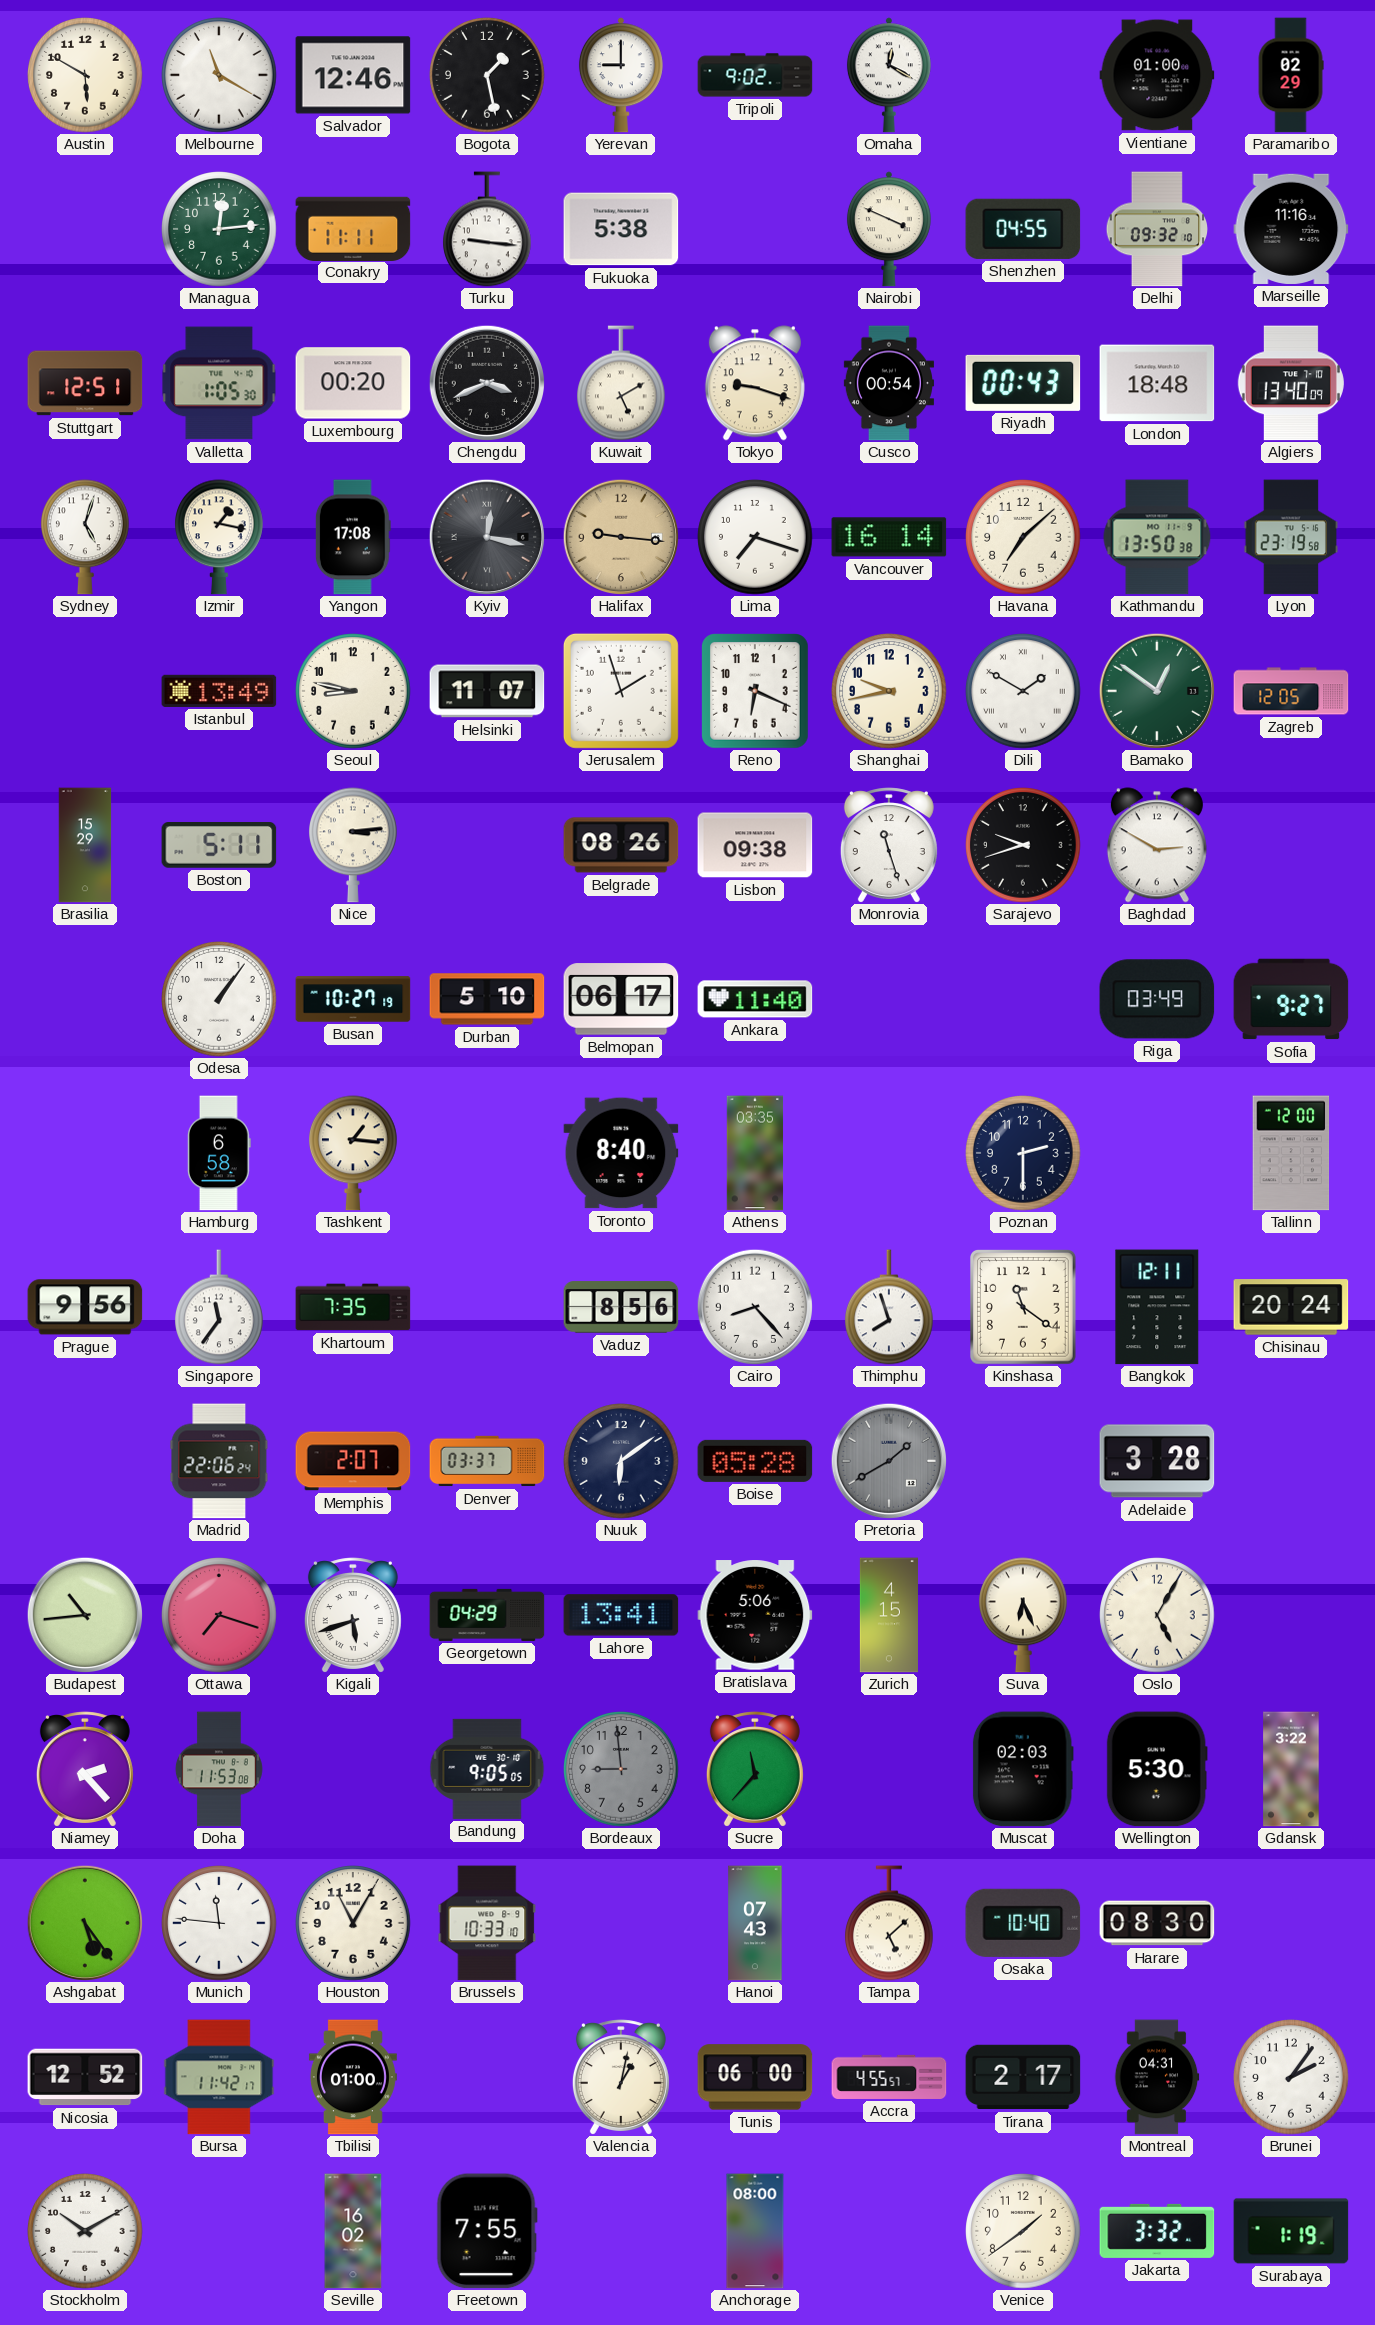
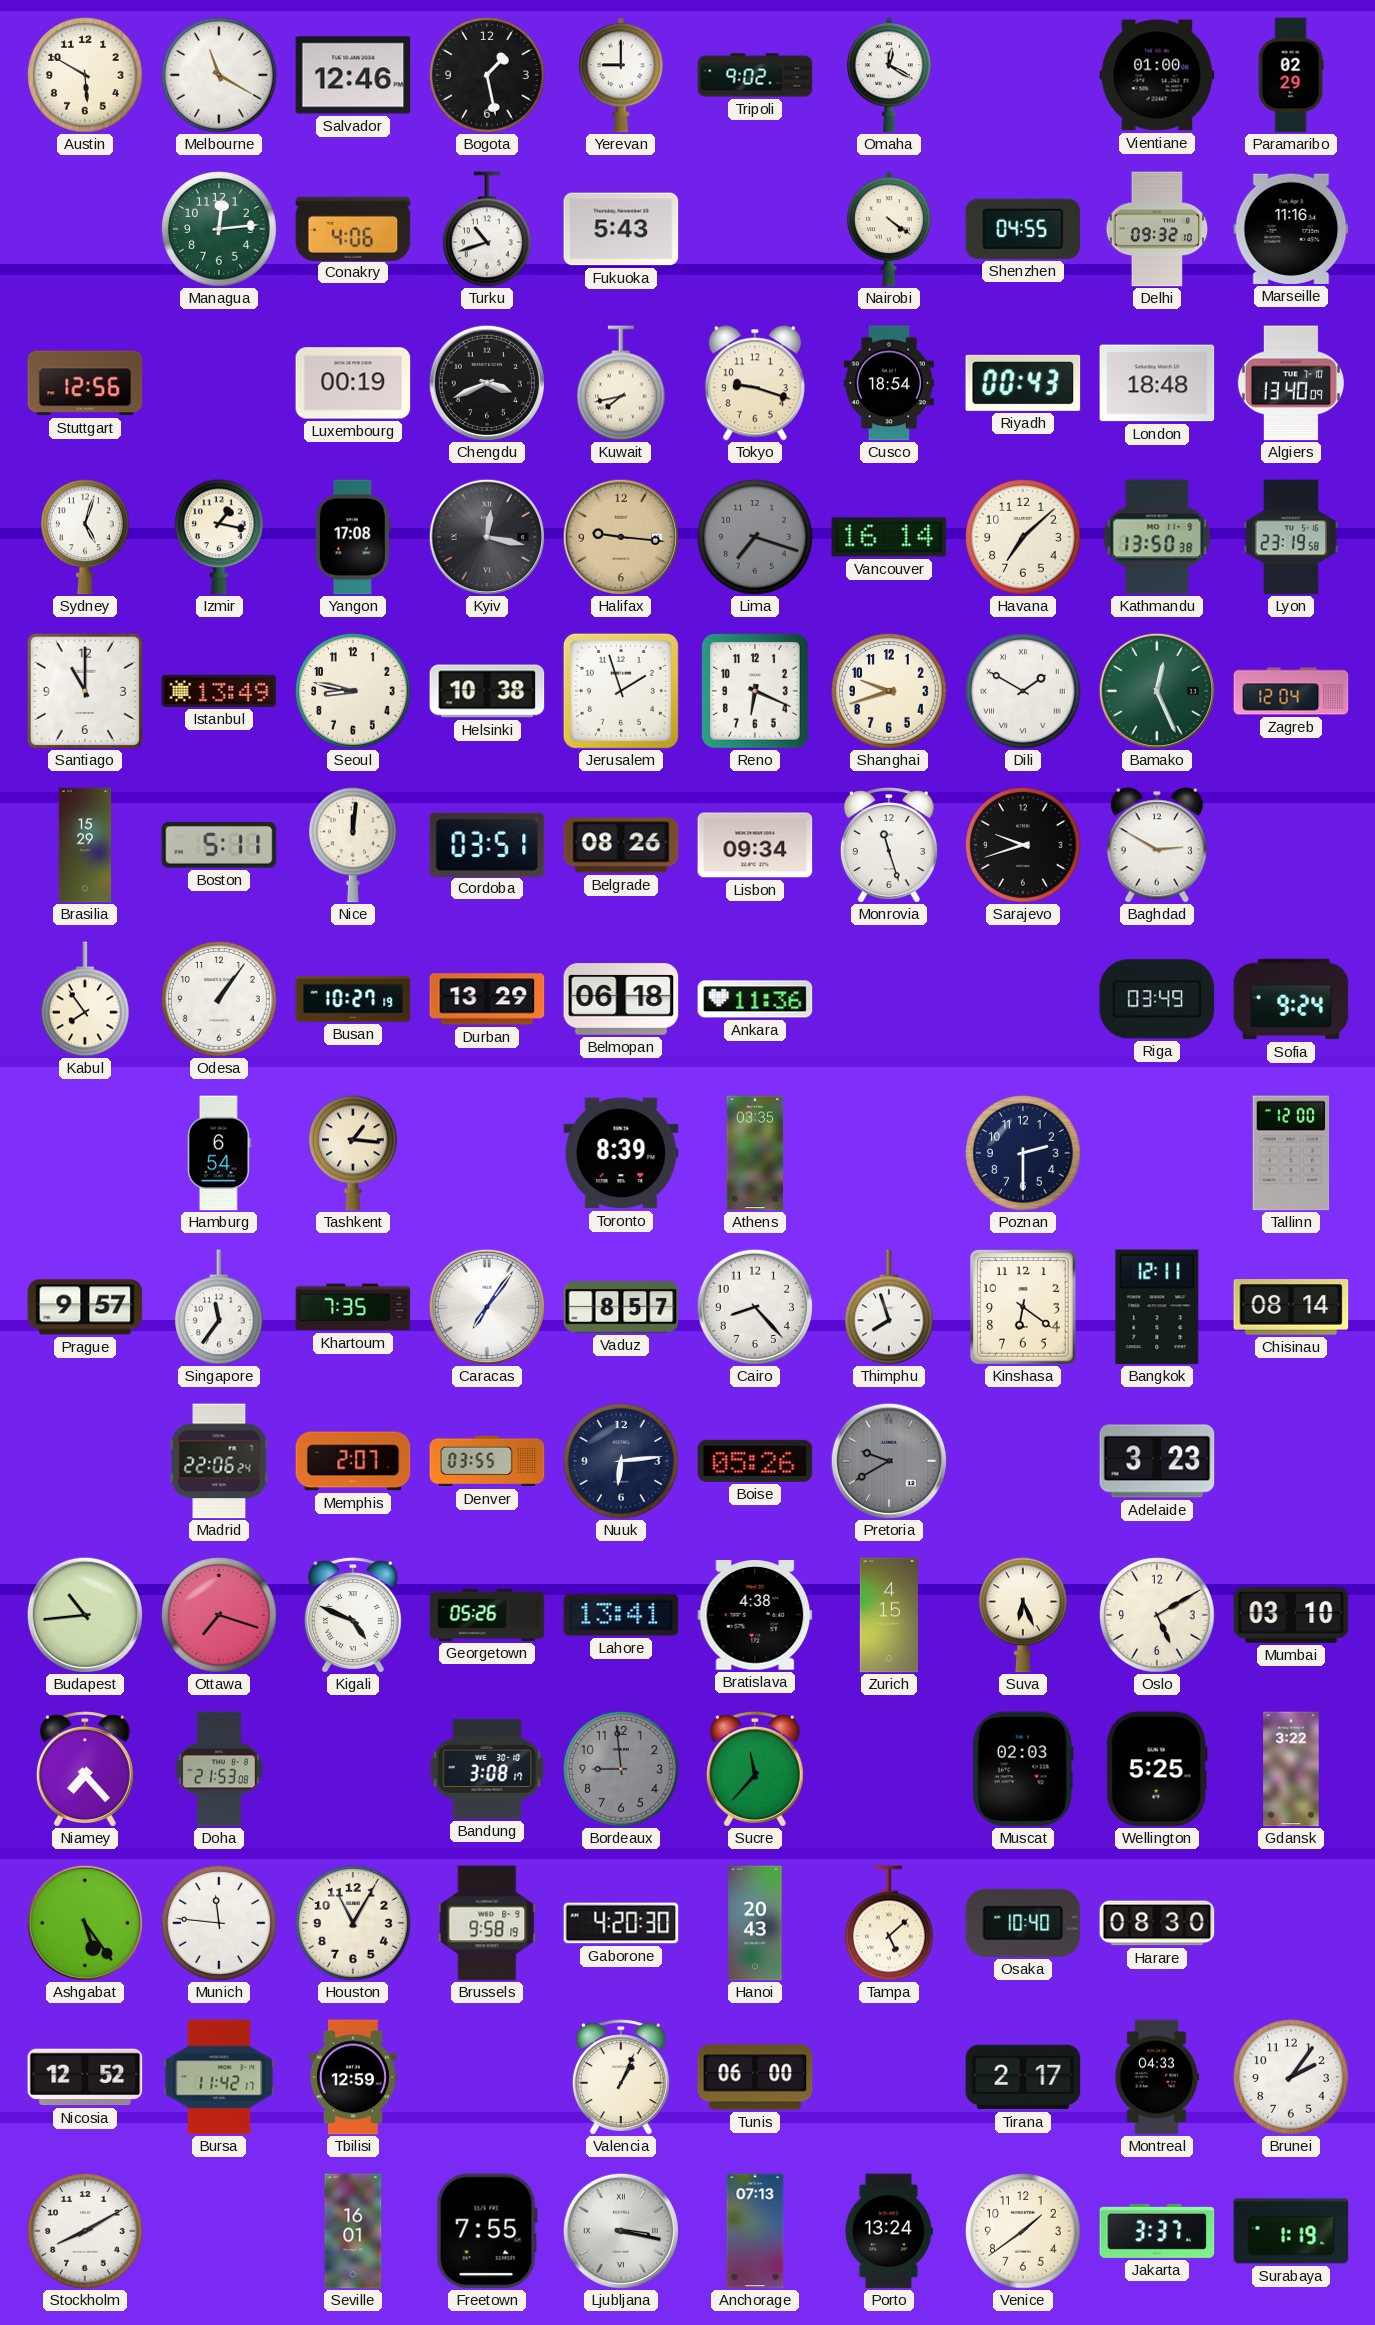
Conakry: 11:11 -> 4:06 (353, 228)
Turku: 9:16 -> 10:42 (488, 229)
Fukuoka: 5:38 -> 5:43 (621, 229)
Nairobi: 3:49 -> 4:21 (889, 229)
Stuttgart: 12:51 -> 12:56 (85, 383)
Valletta: 1:05 -> none (219, 383)
Luxembourg: 00:20 -> 00:19 (353, 383)
Kuwait: 5:10 -> 7:43 (622, 383)
Cusco: 00:54 -> 18:54 (889, 383)
Lima dial: white -> grey (755, 537)
Santiago: none -> 11:00 (85, 691)
Helsinki: 11:07 -> 10:38 (487, 691)
Shanghai: 9:43 -> 9:42 (889, 691)
Bamako: 12:51 -> 12:26 (1156, 690)
Zagreb: 12:05 -> 12:04 (1291, 691)
Nice: 3:14 -> 12:01 (354, 845)
Cordoba: none -> 03:51 (487, 844)
Lisbon: 09:38 -> 09:34 (755, 845)
Kabul: none -> 7:54 (86, 999)
Durban: 5:10 -> 13:29 (487, 999)
Belmopan: 06:17 -> 06:18 (621, 999)
Ankara: 11:40 -> 11:36 (755, 999)
Sofia: 9:27 -> 9:24 (1291, 999)
Hamburg: 6:58 -> 6:54 (219, 1153)
Toronto: 8:40 -> 8:39 (621, 1153)
Prague: 9:56 -> 9:57 (85, 1307)
Caracas: none -> 7:06 (486, 1306)
Vaduz: 8:56 -> 8:57 (621, 1307)
Kinshasa: 11:21 -> 6:21 (1024, 1308)
Chisinau: 20:24 -> 08:14 (1291, 1307)
Denver: 03:37 -> 03:55 (487, 1461)
Nuuk: 6:09 -> 6:14 (621, 1461)
Boise: 05:28 -> 05:26 (755, 1461)
Pretoria: 1:40 -> 9:40 (888, 1460)
Adelaide: 3:28 -> 3:23 (1157, 1461)
Kigali: 5:42 -> 4:49 (353, 1615)
Georgetown: 04:29 -> 05:26 (487, 1615)
Bratislava: 5:06 -> 4:38 (755, 1615)
Oslo: 5:05 -> 5:10 (1157, 1615)
Mumbai: none -> 03:10 (1291, 1615)
Niamey: 2:23 -> 7:23 (85, 1769)
Doha: 11:53 -> 21:53 (219, 1769)
Bandung: 9:05 -> 3:08 (487, 1769)
Wellington: 5:30 -> 5:25 (1157, 1769)
Brussels: 10:33 -> 9:58 (487, 1923)
Gaborone: none -> 4:20 (621, 1923)
Hanoi: 07:43 -> 20:43 (755, 1923)
Tbilisi: 01:00 -> 12:59 (353, 2077)
Valencia: 1:02 -> 1:04 (621, 2077)
Accra: 4:55 -> none (889, 2077)
Montreal: 04:31 -> 04:33 (1157, 2077)
Stockholm: 10:10 -> 8:10 (85, 2231)
Seville: 16:02 -> 16:01 (353, 2231)
Ljubljana: none -> 3:17 (620, 2230)
Anchorage: 08:00 -> 07:13 (755, 2231)
Porto: none -> 13:24 (889, 2231)
Jakarta: 3:32 -> 3:37 (1157, 2231)
